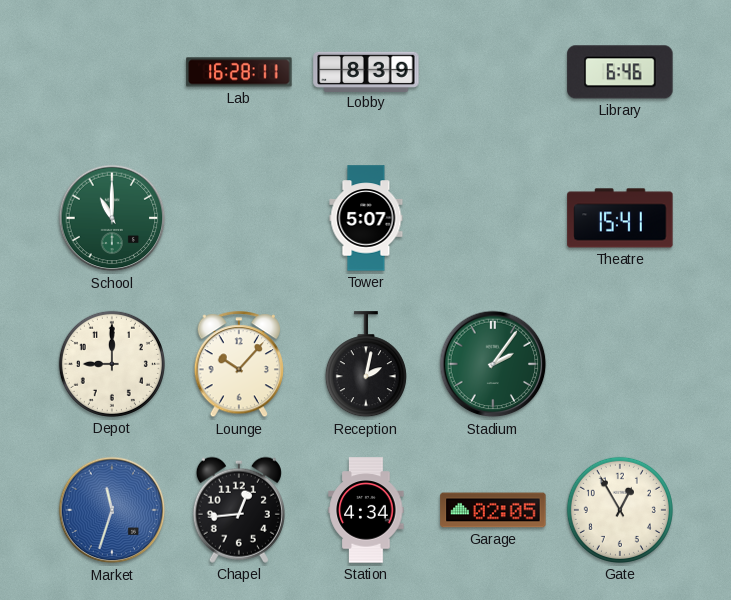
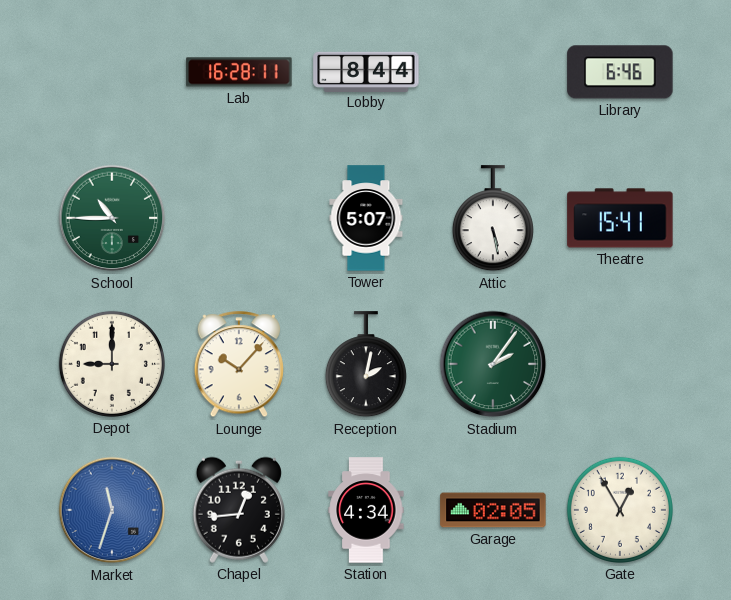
Lobby: 8:39 -> 8:44 (366, 71)
School: 11:00 -> 10:45 (112, 218)
Attic: none -> 5:28 (493, 219)
